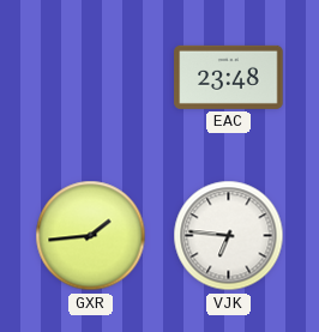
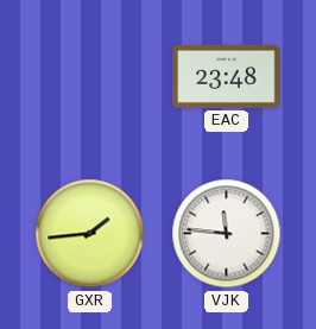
VJK: 6:46 -> 11:46 (227, 234)
